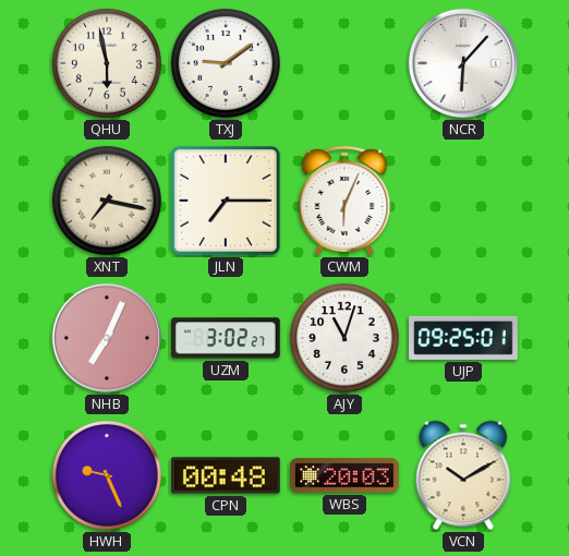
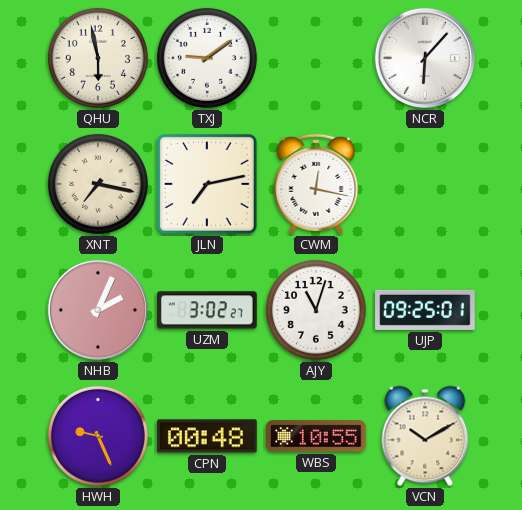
JLN: 7:15 -> 7:13 (208, 185)
CWM: 6:04 -> 12:17 (316, 184)
NHB: 7:04 -> 2:04 (98, 310)
WBS: 20:03 -> 10:55 (316, 436)
